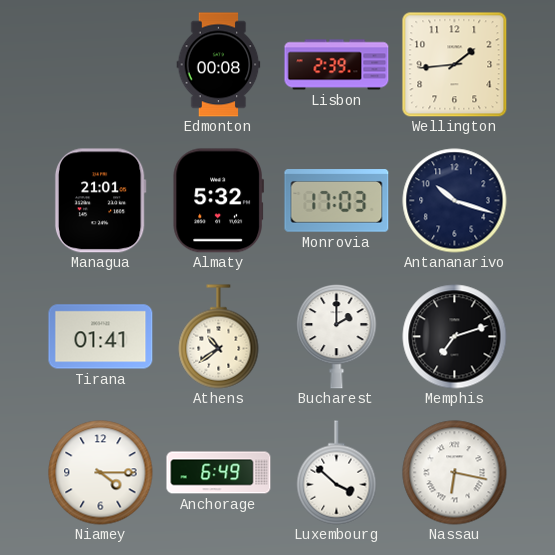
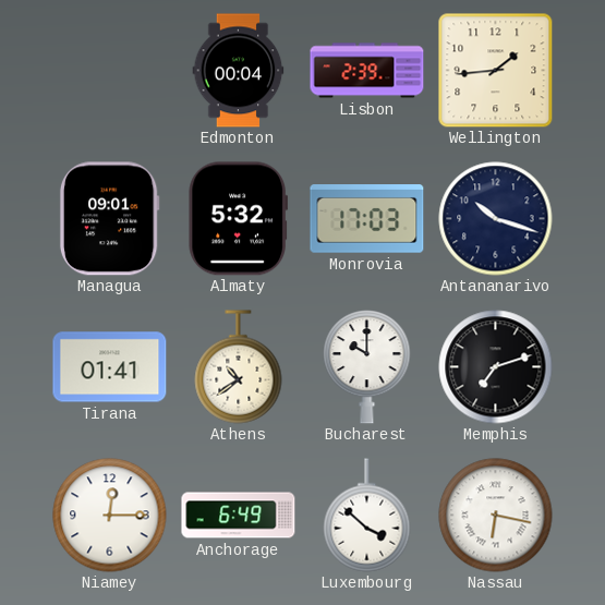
Edmonton: 00:08 -> 00:04 (239, 71)
Managua: 21:01 -> 09:01 (109, 219)
Bucharest: 2:00 -> 10:00 (367, 367)
Niamey: 4:15 -> 12:15 (110, 516)
